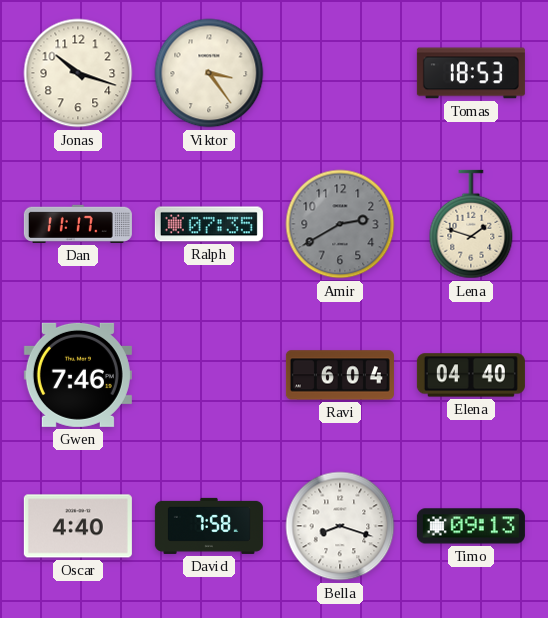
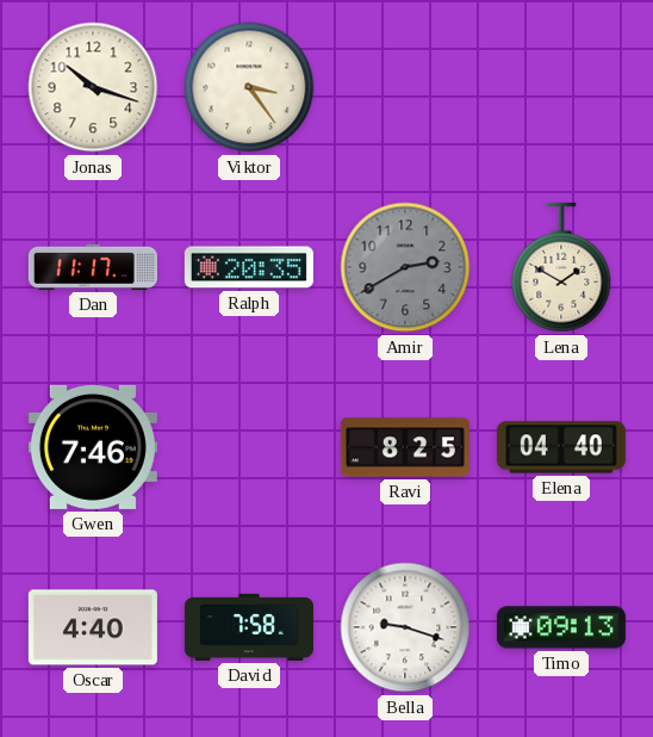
Tomas: 18:53 -> none (471, 73)
Ralph: 07:35 -> 20:35 (249, 267)
Lena: 1:48 -> 1:50 (561, 267)
Ravi: 6:04 -> 8:25 (405, 447)
Bella: 8:18 -> 9:18 (405, 627)
